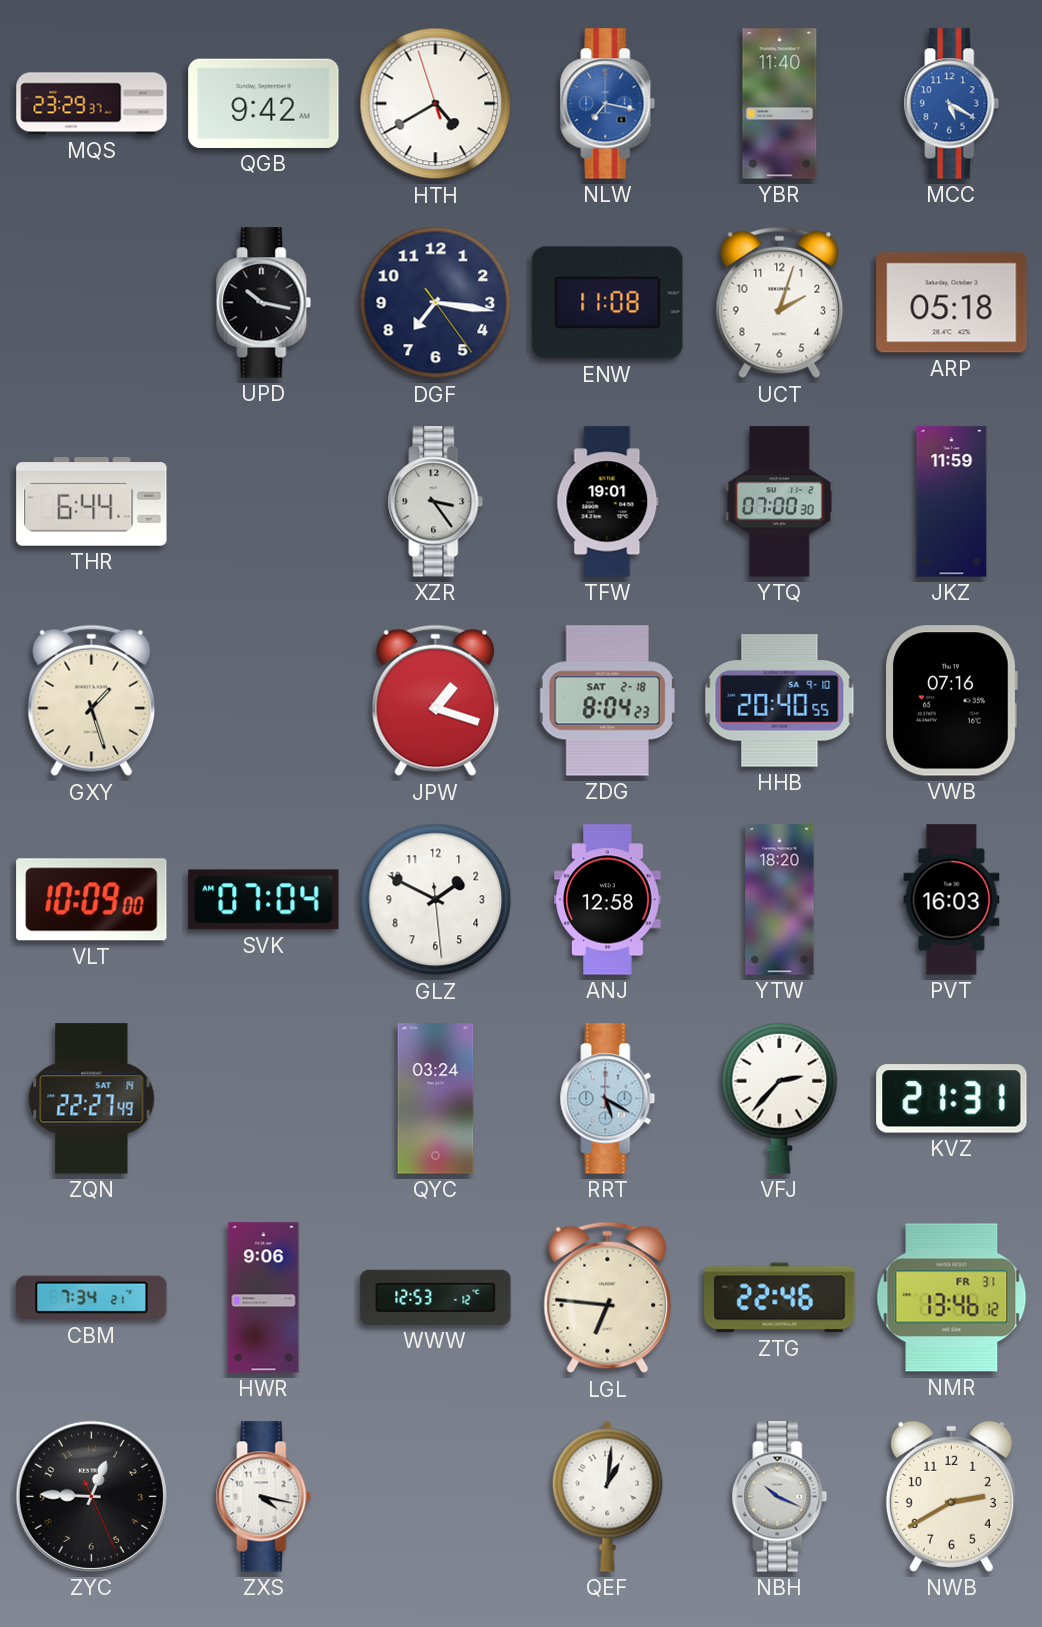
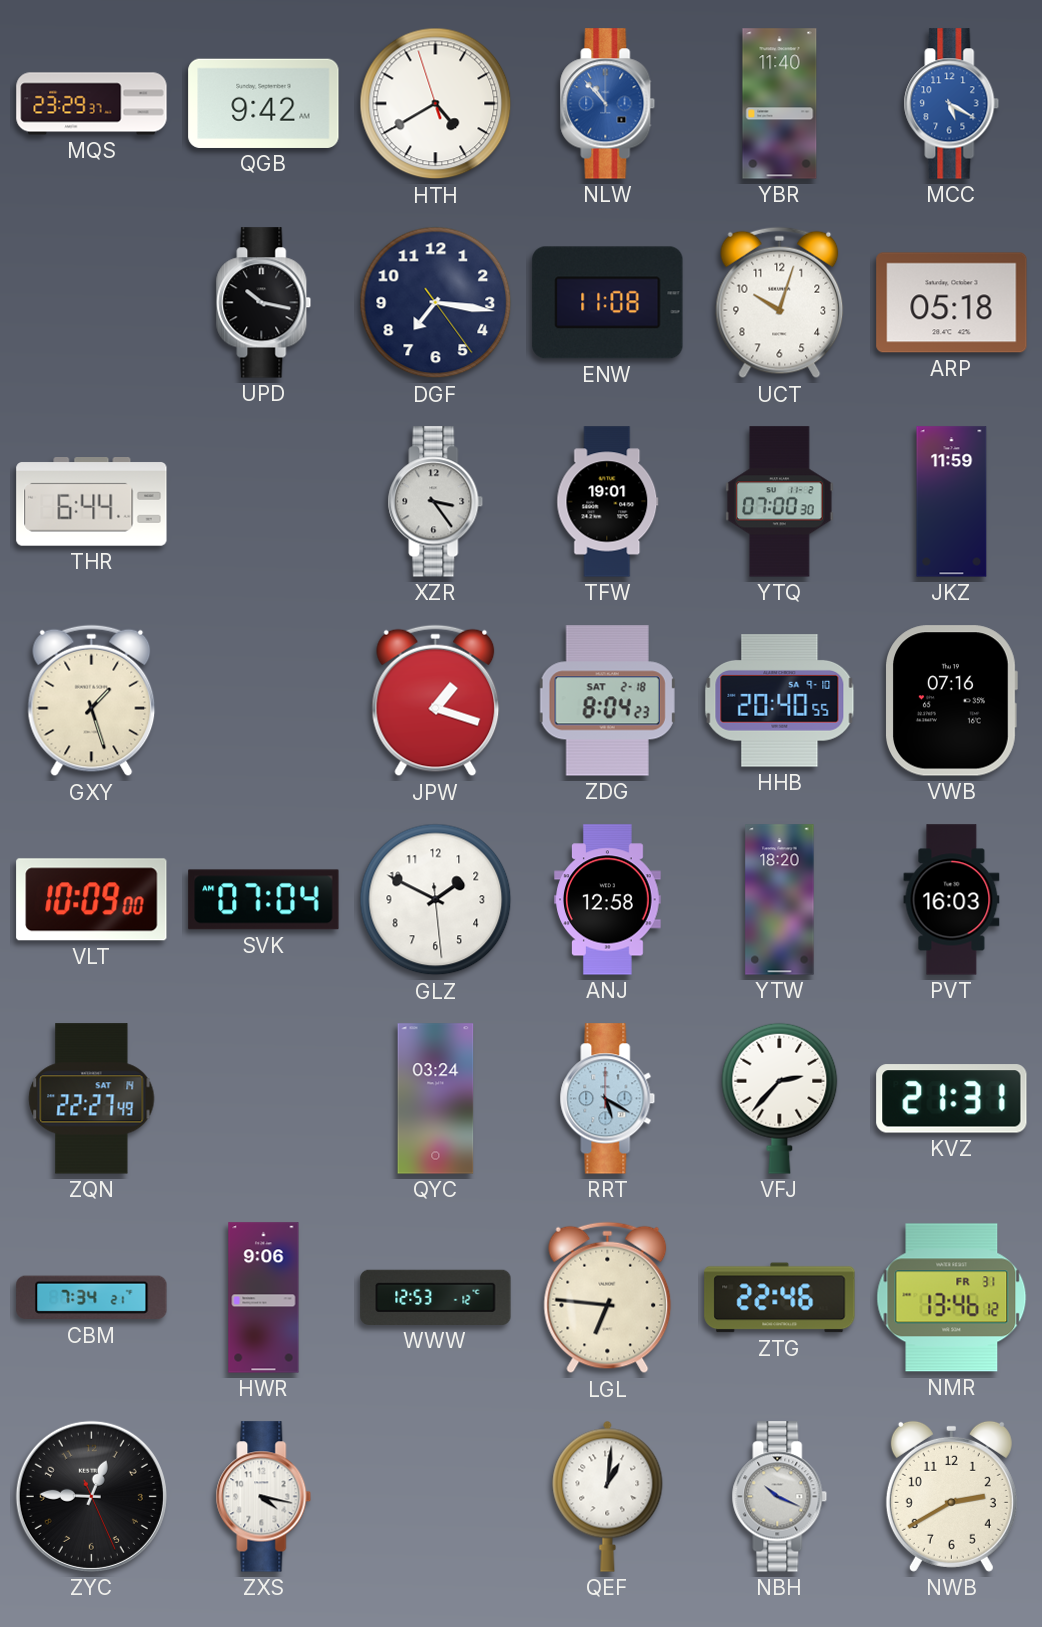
NLW: 7:17 -> 10:53 (608, 104)
UCT: 2:03 -> 10:03 (780, 303)
